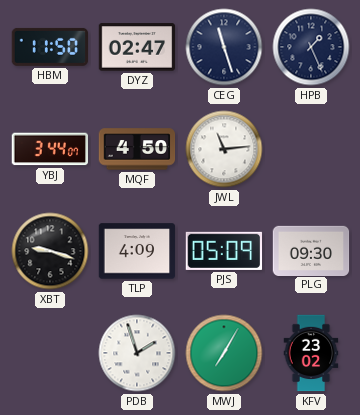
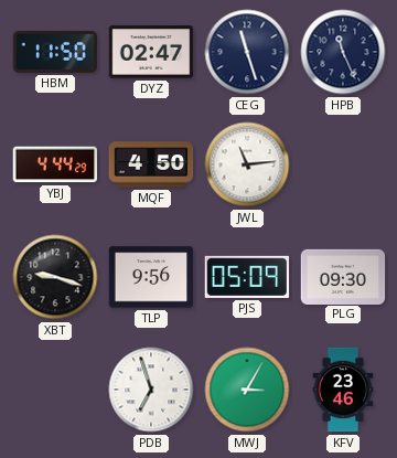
HPB: 1:26 -> 11:26 (343, 52)
YBJ: 3:44 -> 4:44 (55, 164)
TLP: 4:09 -> 9:56 (151, 277)
PDB: 1:57 -> 6:57 (151, 390)
MWJ: 7:05 -> 3:05 (247, 390)
KFV: 23:02 -> 23:46 (343, 390)
